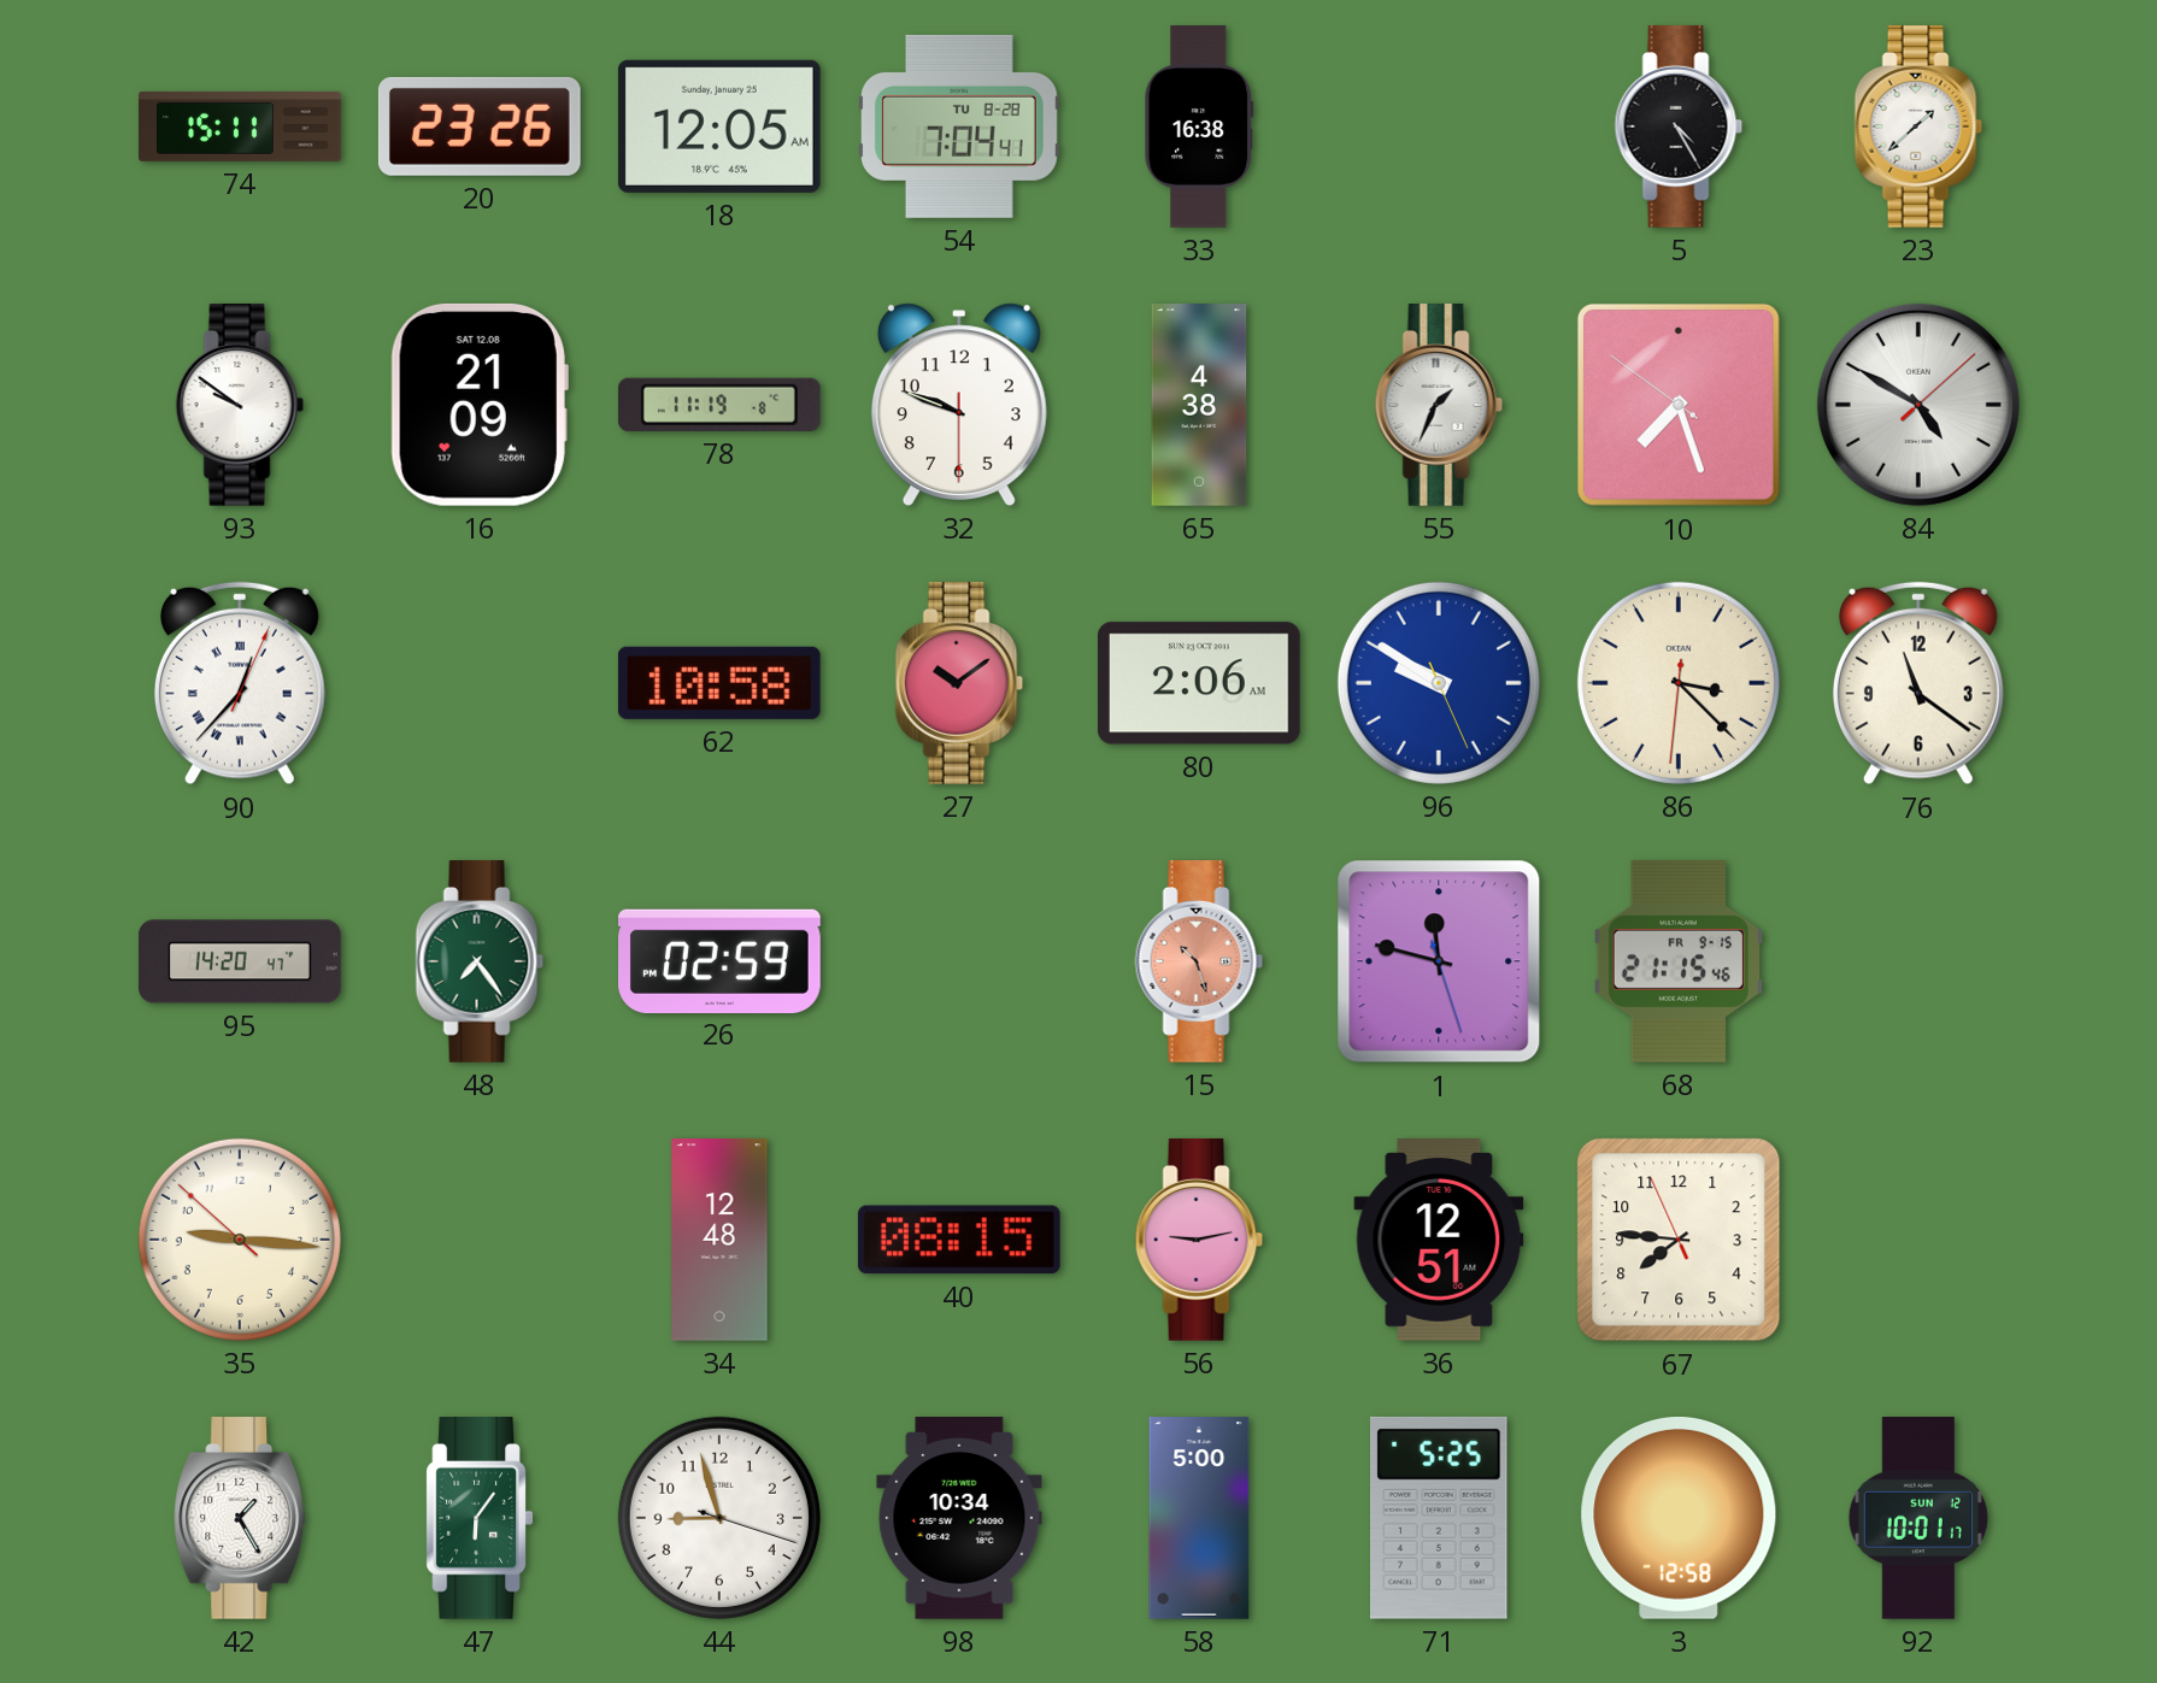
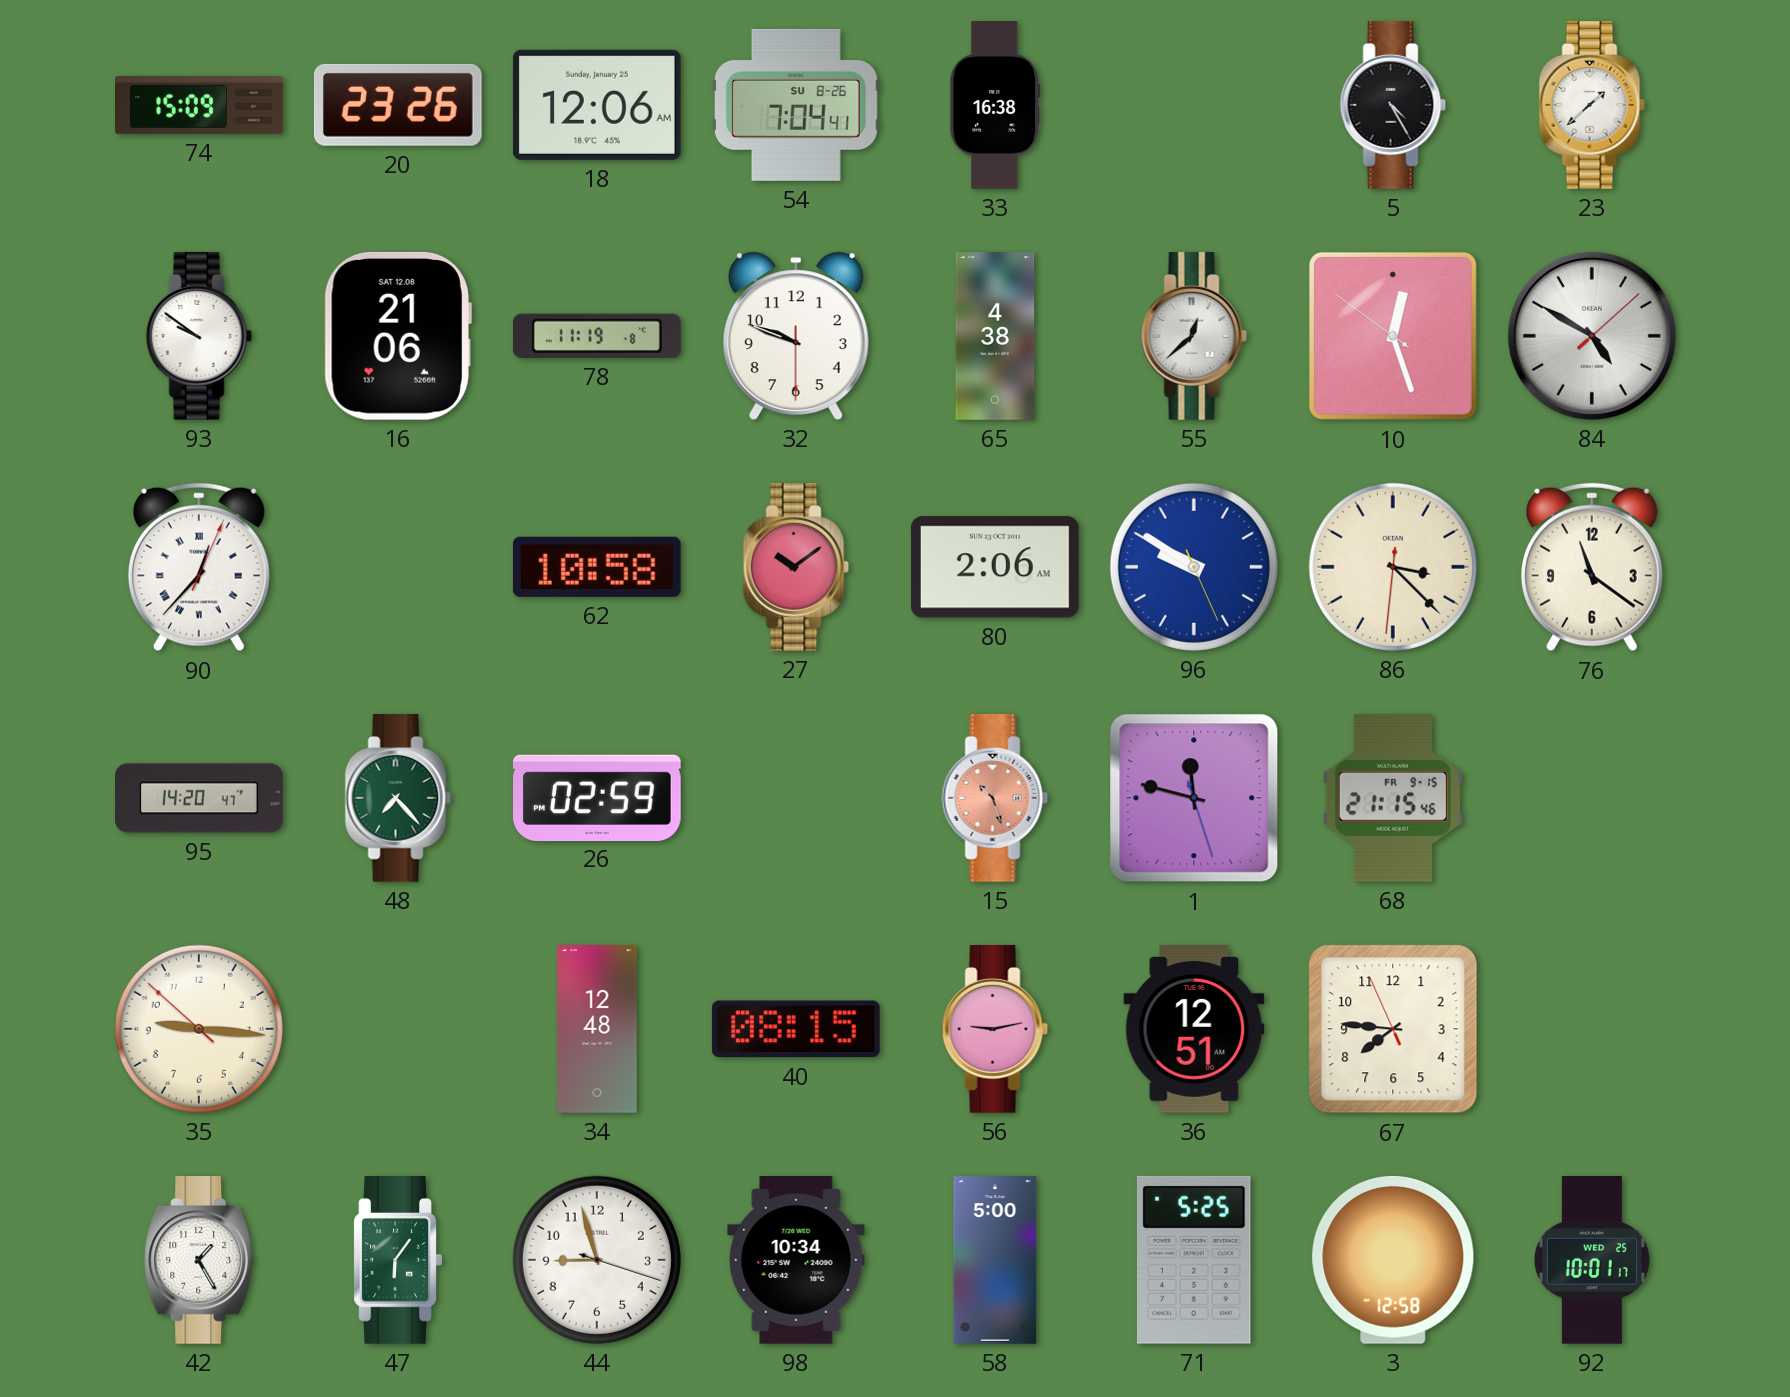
74: 15:11 -> 15:09 (199, 105)
18: 12:05 -> 12:06 (597, 105)
54 date: TU 8-28 -> SU 8-26 (797, 105)
16: 21:09 -> 21:06 (398, 336)
55: 1:34 -> 12:38 (1194, 337)
10: 7:26 -> 12:26 (1393, 336)
48: 7:24 -> 7:23 (398, 799)
92 date: SUN 12 -> WED 25 (1592, 1261)
